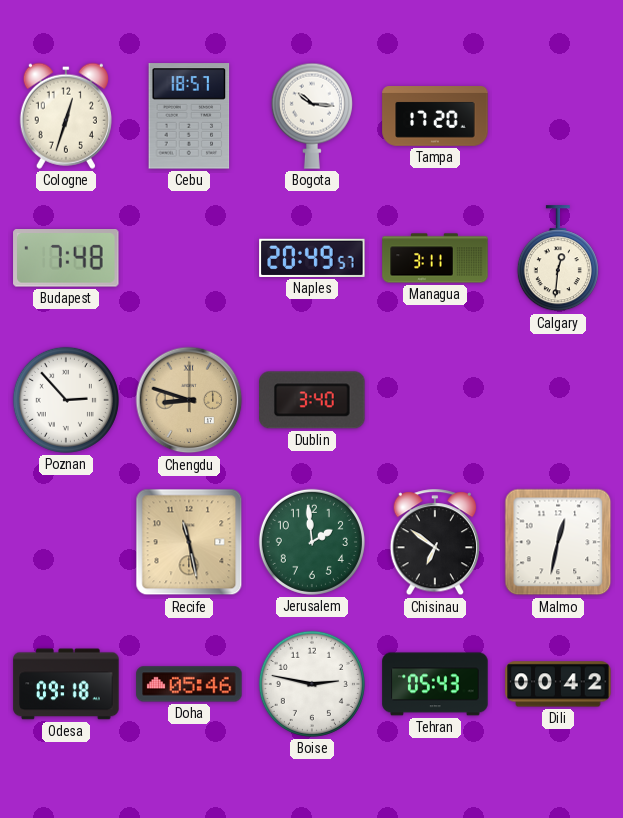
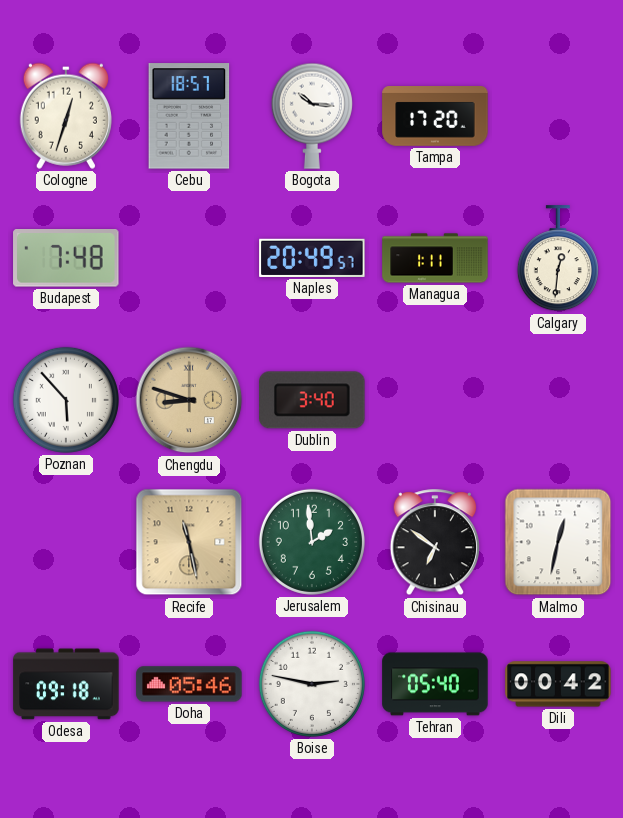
Managua: 3:11 -> 1:11 (435, 258)
Poznan: 2:53 -> 5:53 (66, 400)
Tehran: 05:43 -> 05:40 (435, 684)
